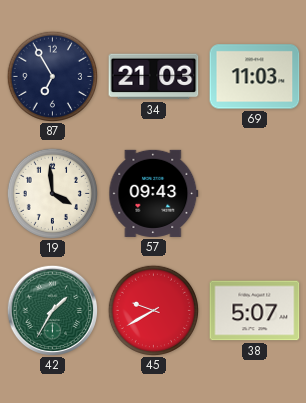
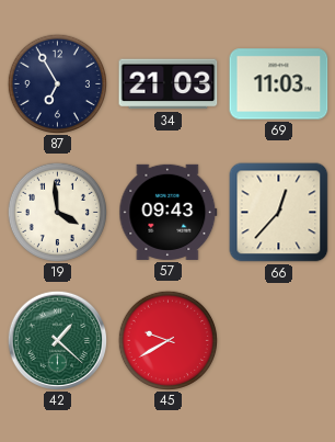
66: none -> 12:37 (279, 213)
42: 1:35 -> 1:22 (57, 340)
38: 5:07 -> none (255, 311)
